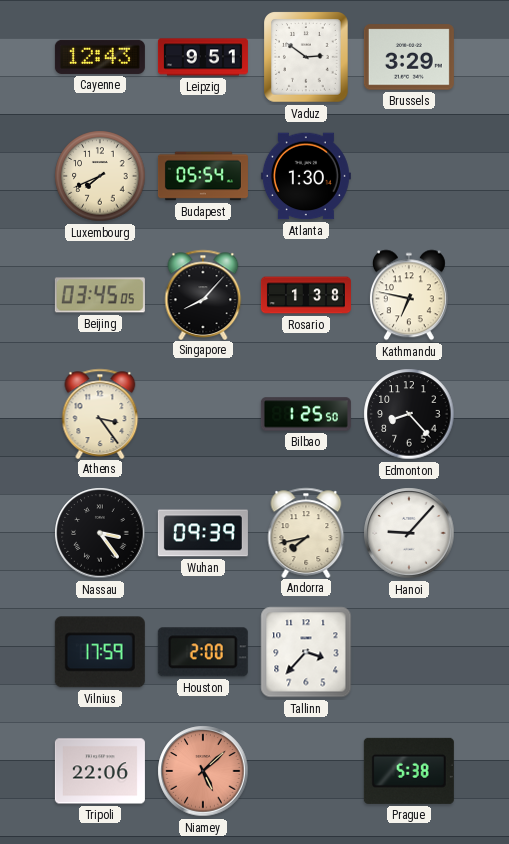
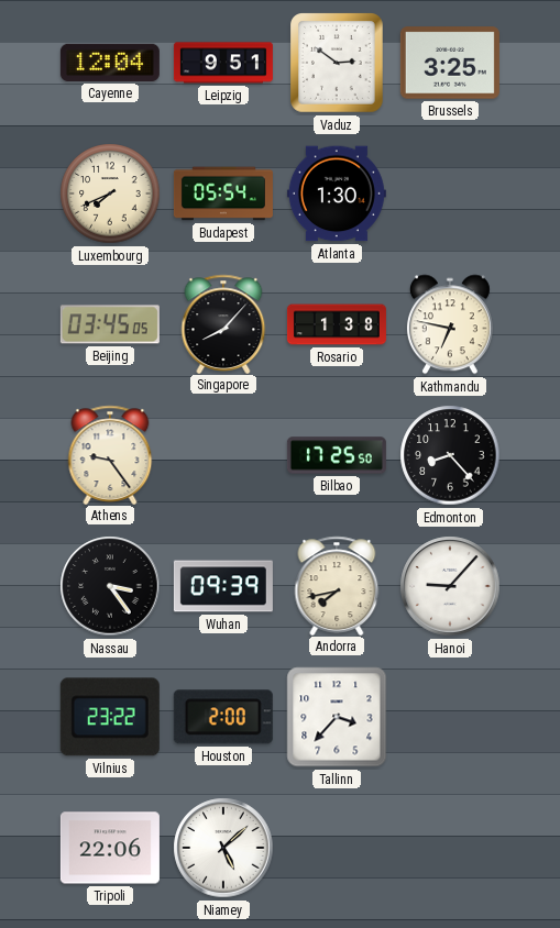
Cayenne: 12:43 -> 12:04 (110, 63)
Brussels: 3:29 -> 3:25 (450, 63)
Athens: 3:24 -> 9:24 (110, 454)
Bilbao: 1:25 -> 17:25 (337, 455)
Vilnius: 17:59 -> 23:22 (110, 717)
Niamey dial: salmon -> white (223, 848)
Prague: 5:38 -> none (409, 771)
